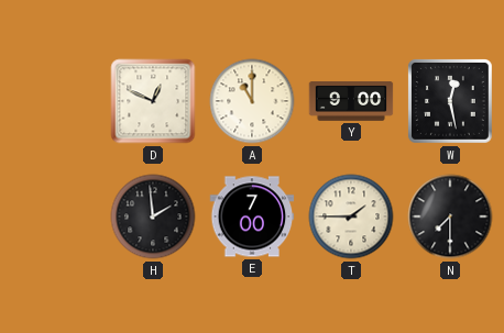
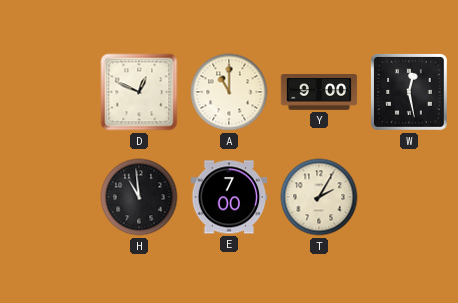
H: 1:59 -> 10:59 (139, 197)
T: 1:45 -> 2:05 (319, 197)
N: 7:30 -> none (450, 217)
